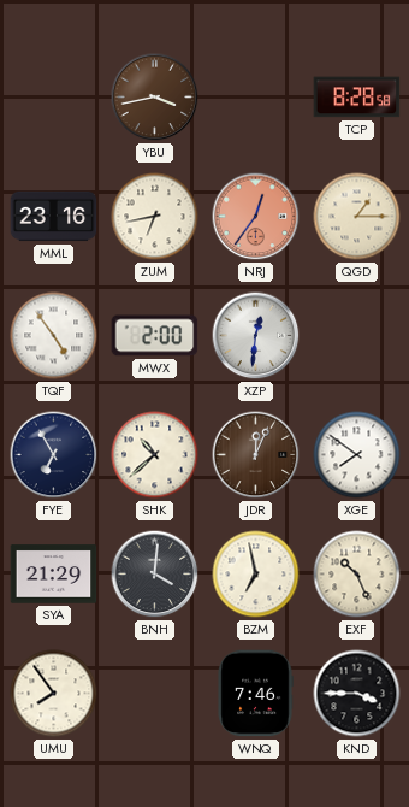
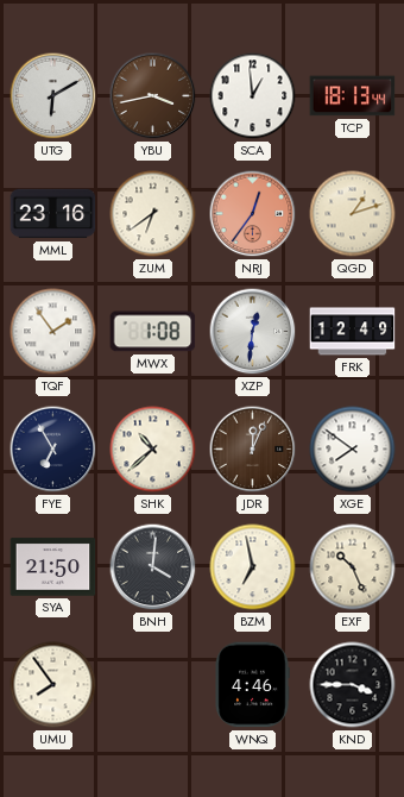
UTG: none -> 6:10 (53, 96)
SCA: none -> 12:59 (253, 96)
TCP: 8:28 -> 18:13 (353, 96)
ZUM: 6:43 -> 6:39 (153, 214)
QGD: 1:15 -> 1:12 (353, 214)
TQF: 4:54 -> 1:54 (53, 332)
MWX: 2:00 -> 1:08 (153, 332)
FRK: none -> 12:49 (353, 332)
SYA: 21:29 -> 21:50 (53, 567)
WNQ: 7:46 -> 4:46 (252, 685)
